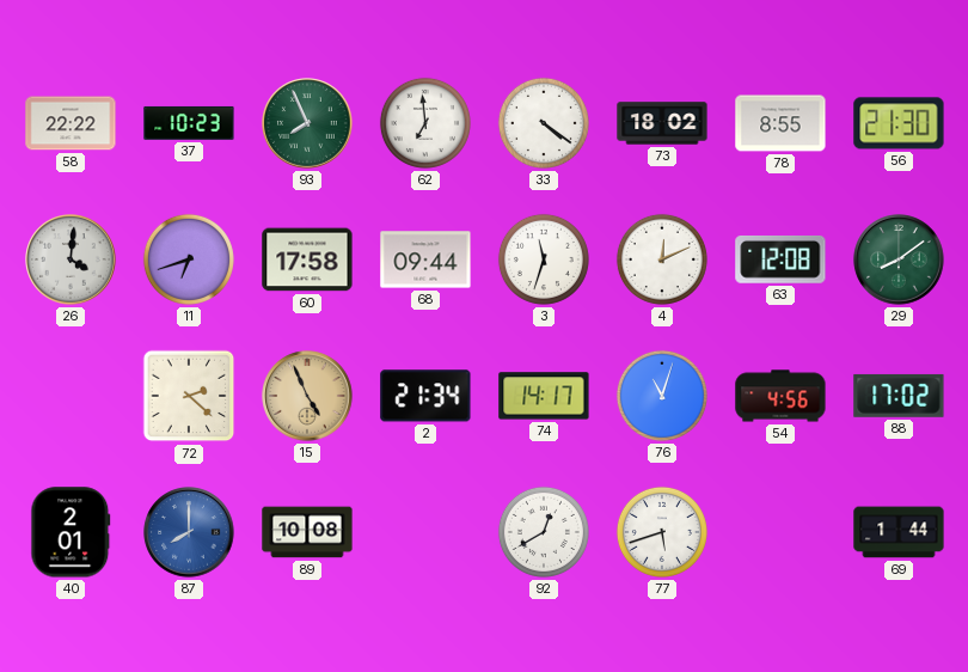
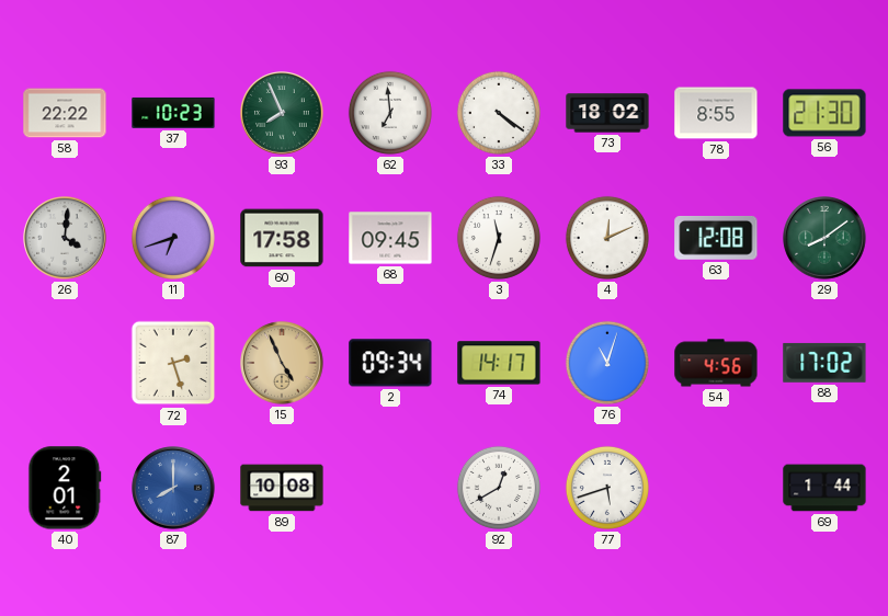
68: 09:44 -> 09:45 (390, 238)
72: 2:22 -> 2:27 (173, 363)
2: 21:34 -> 09:34 (390, 363)
